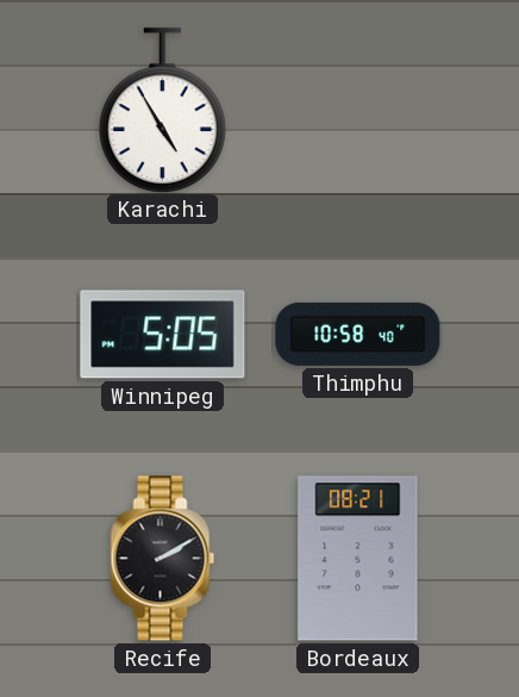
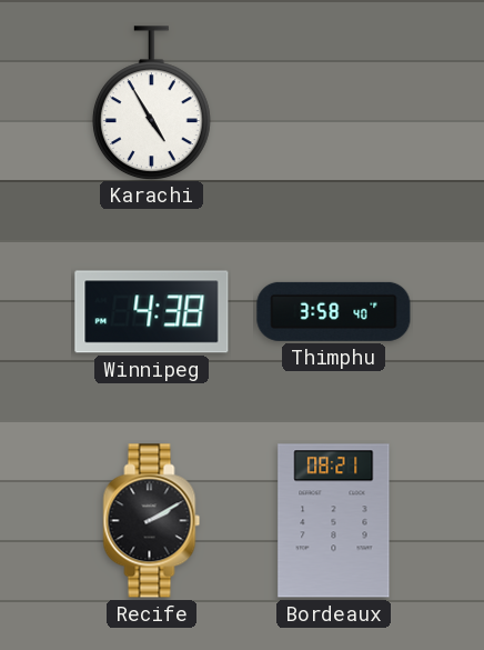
Winnipeg: 5:05 -> 4:38 (152, 312)
Thimphu: 10:58 -> 3:58 (334, 311)
